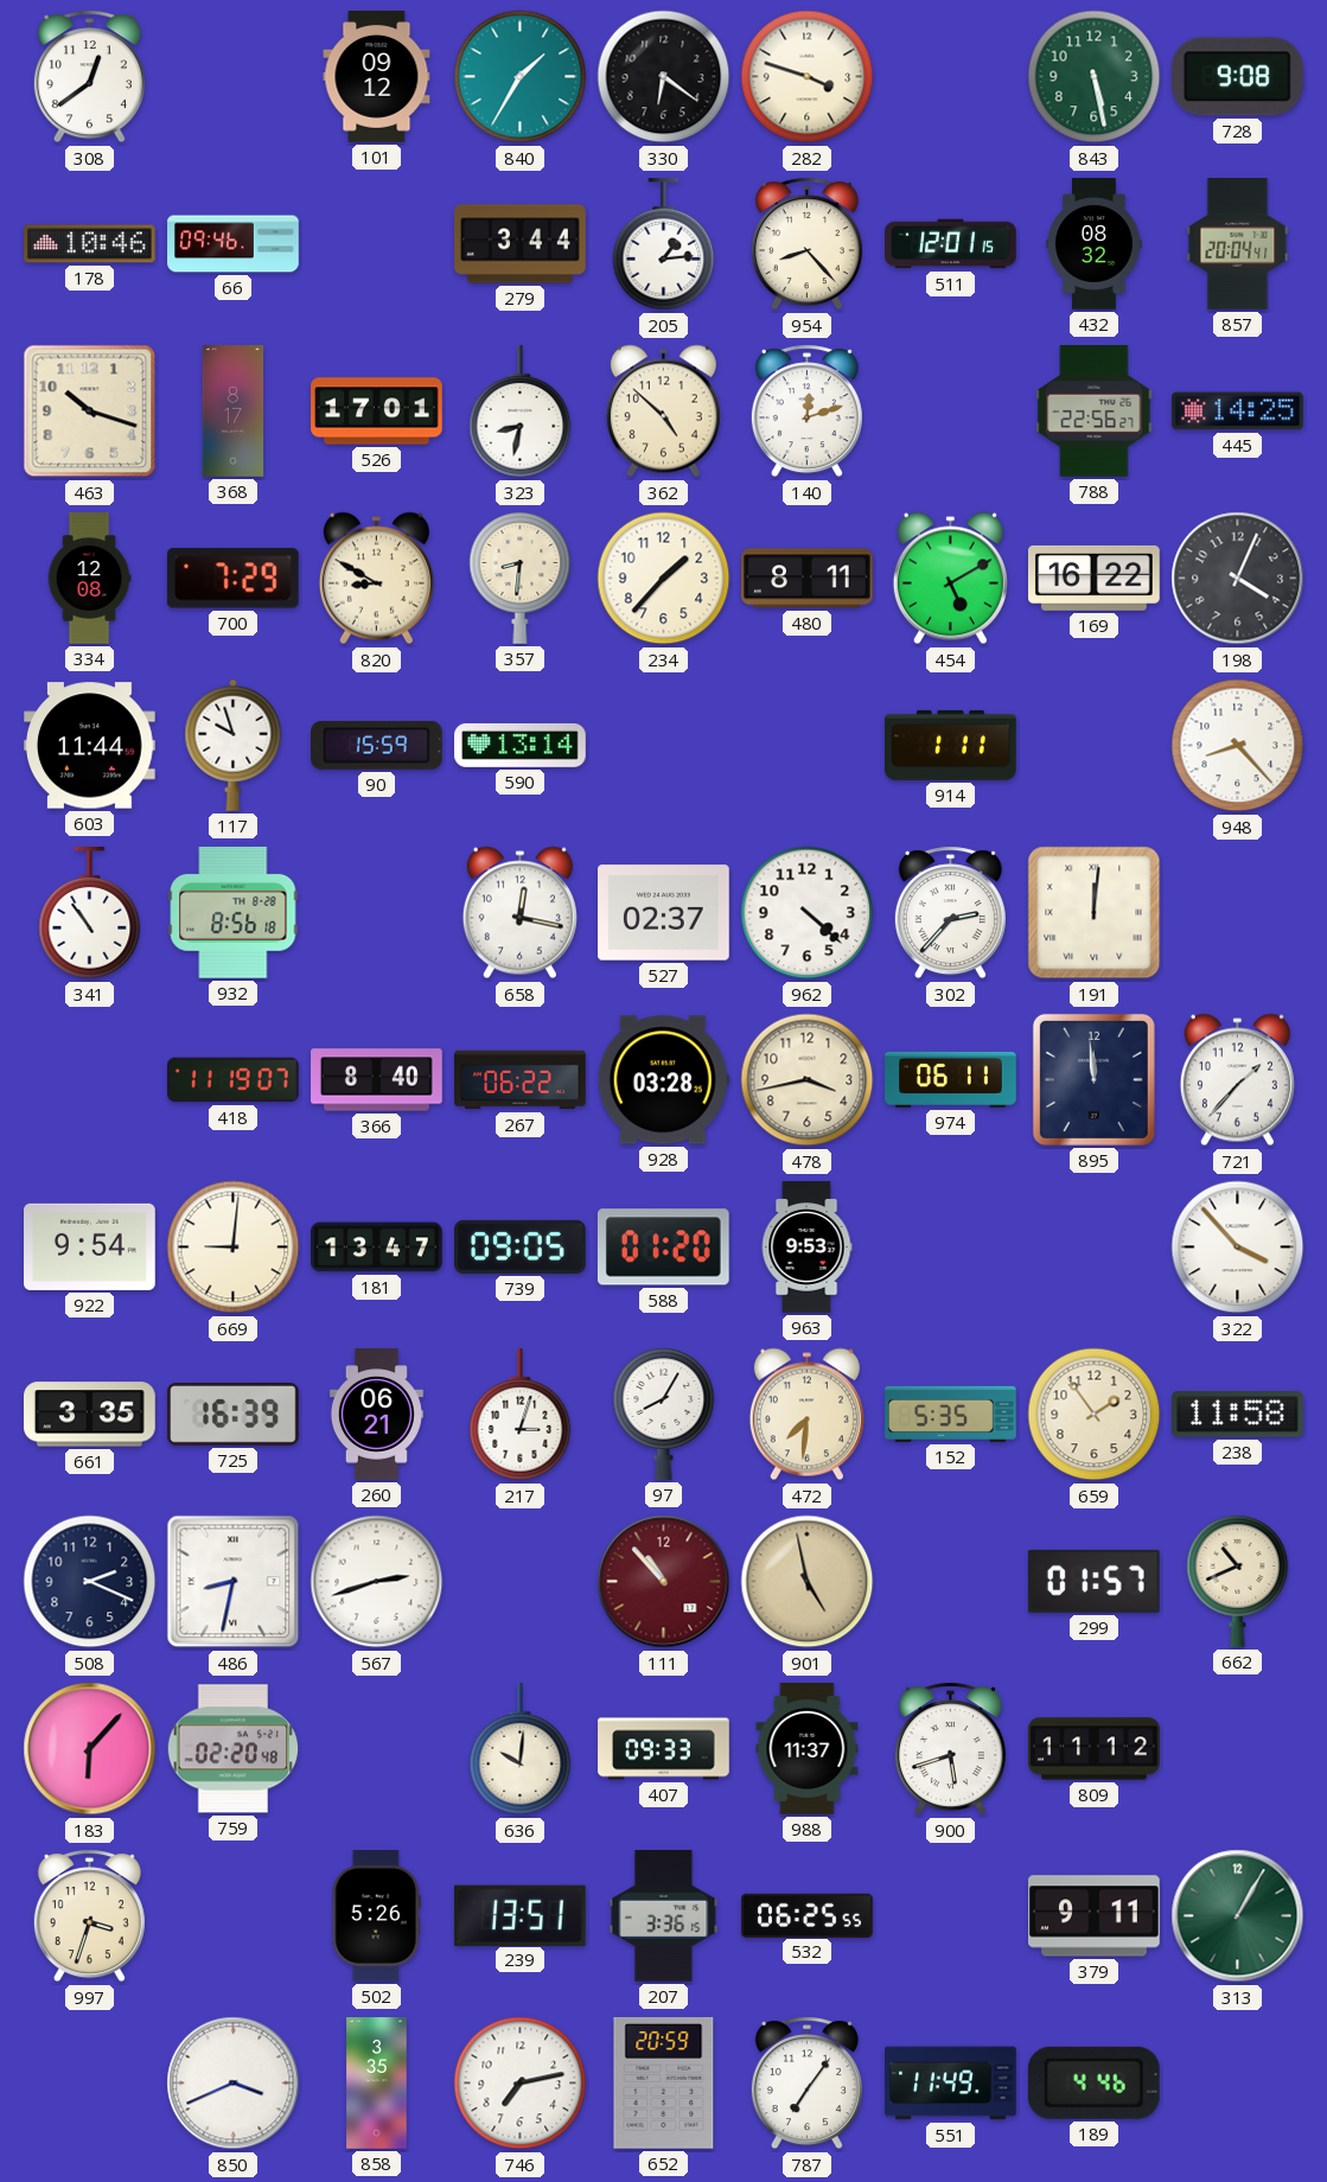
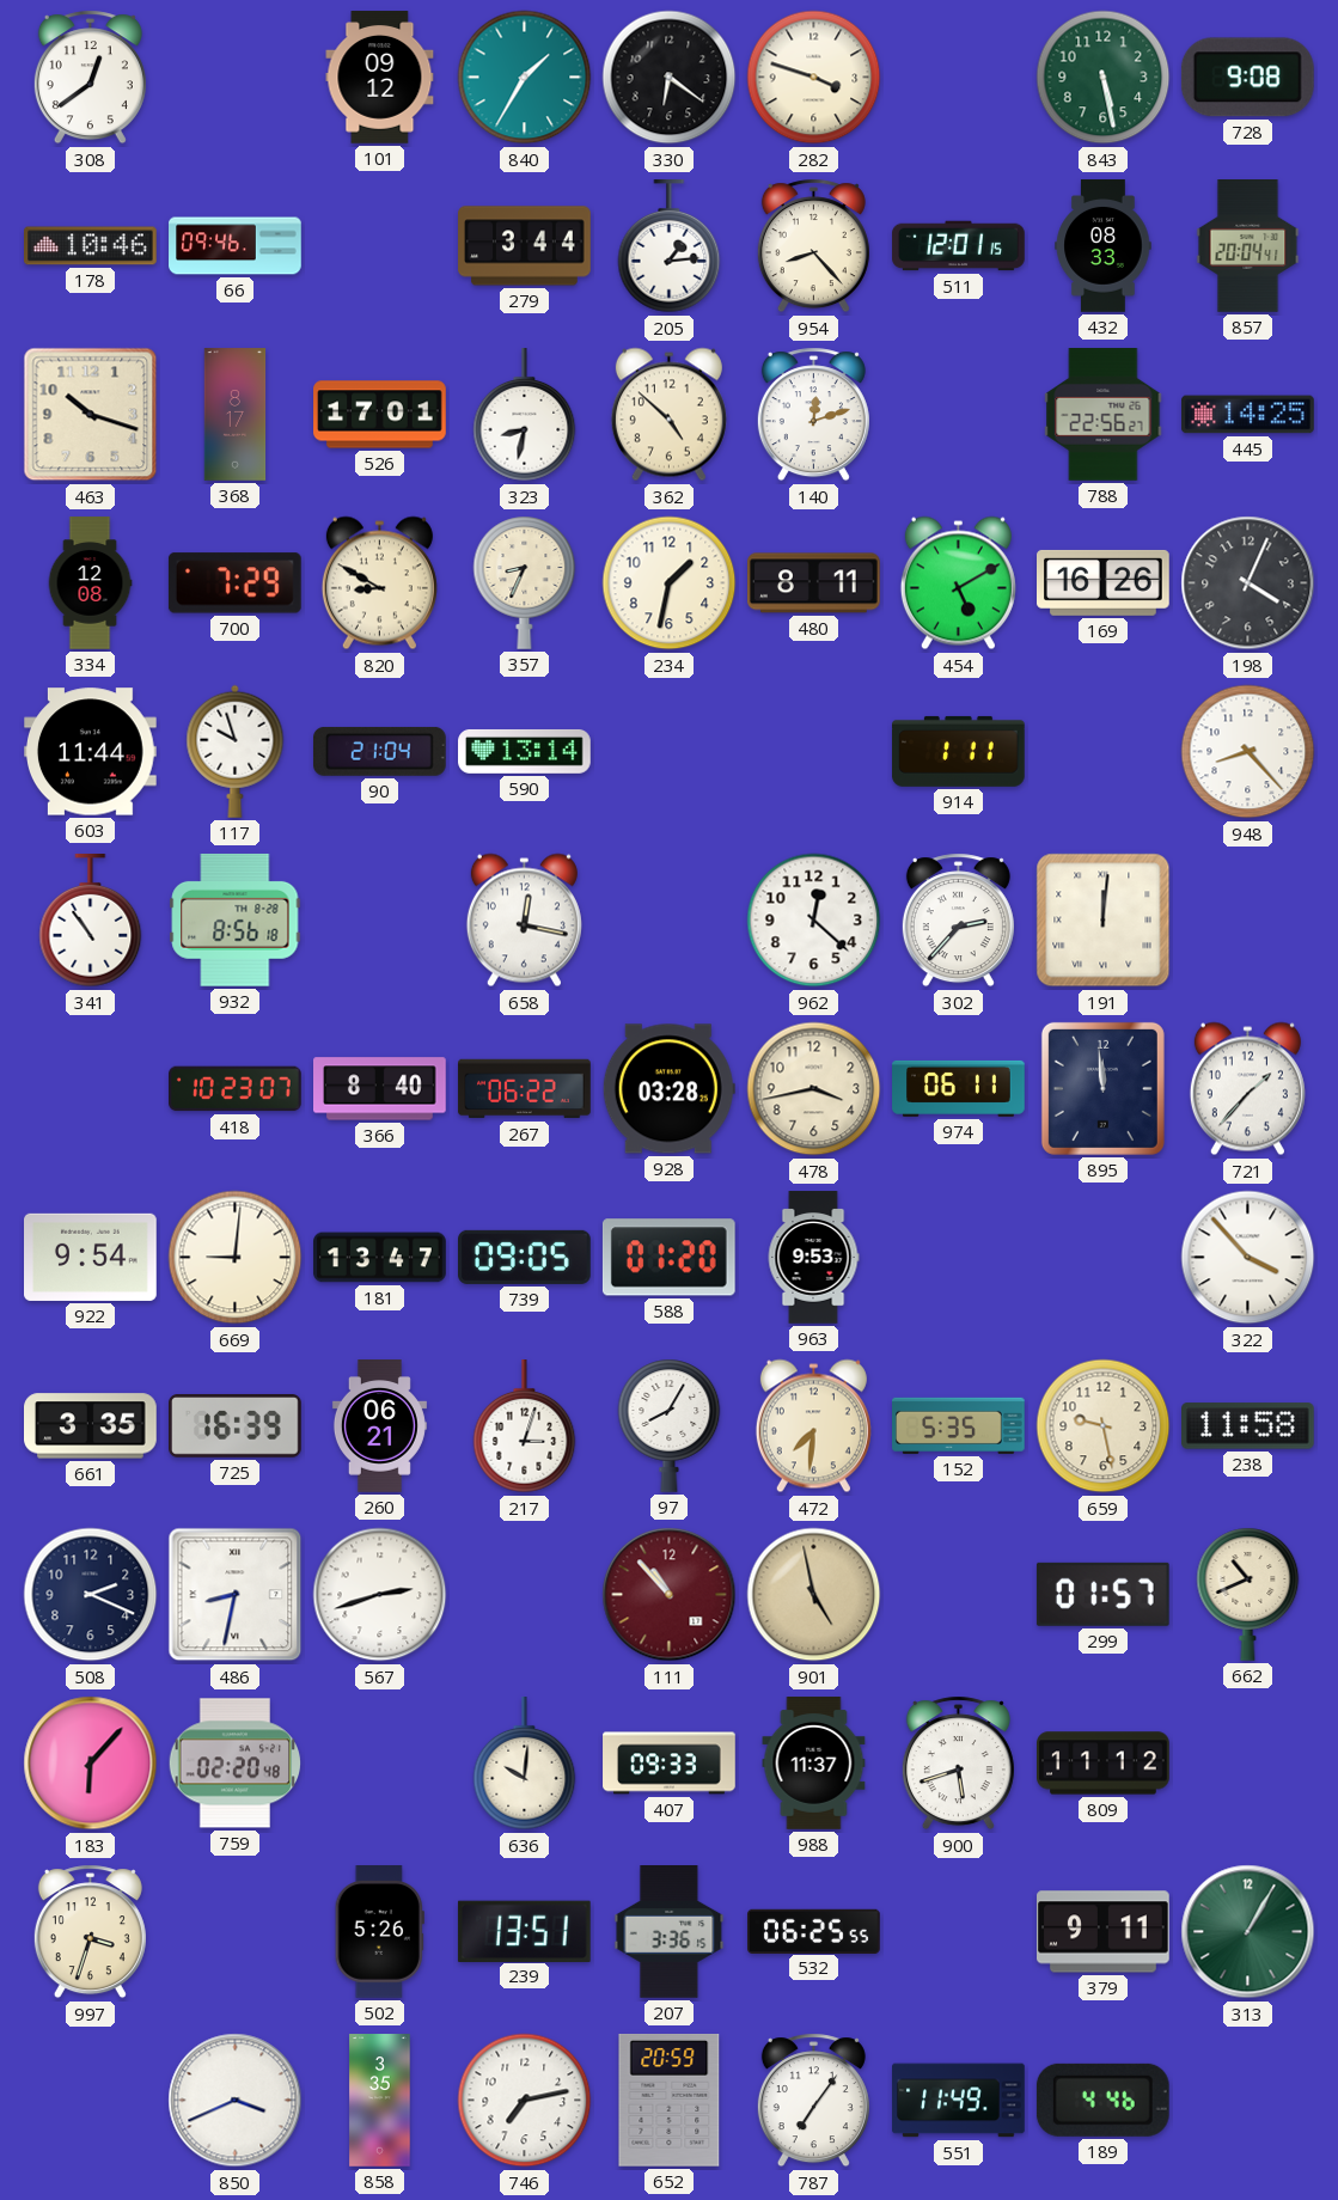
432: 08:32 -> 08:33 (1104, 246)
357: 8:31 -> 8:34 (525, 582)
234: 1:37 -> 1:32 (670, 583)
169: 16:22 -> 16:26 (1104, 582)
90: 15:59 -> 21:04 (380, 752)
527: 02:37 -> none (664, 913)
962: 4:22 -> 12:22 (814, 921)
418: 11:19 -> 10:23 (236, 1089)
659: 1:54 -> 9:28 (1104, 1426)
